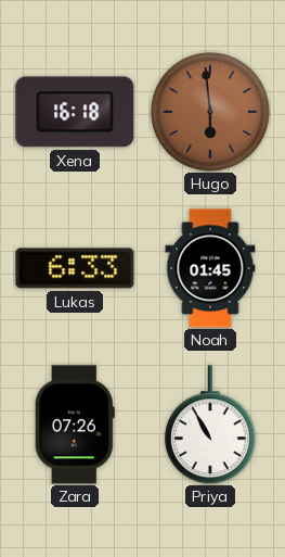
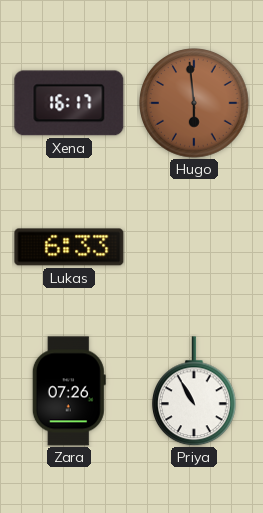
Xena: 16:18 -> 16:17 (69, 103)
Noah: 01:45 -> none (210, 268)
